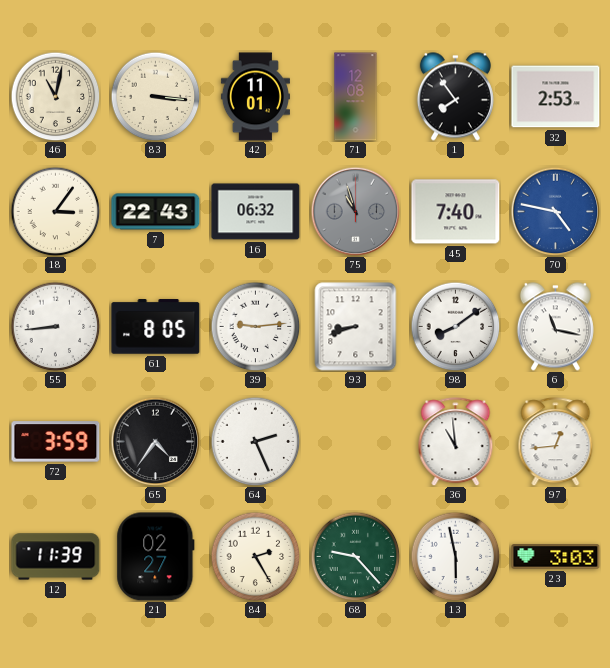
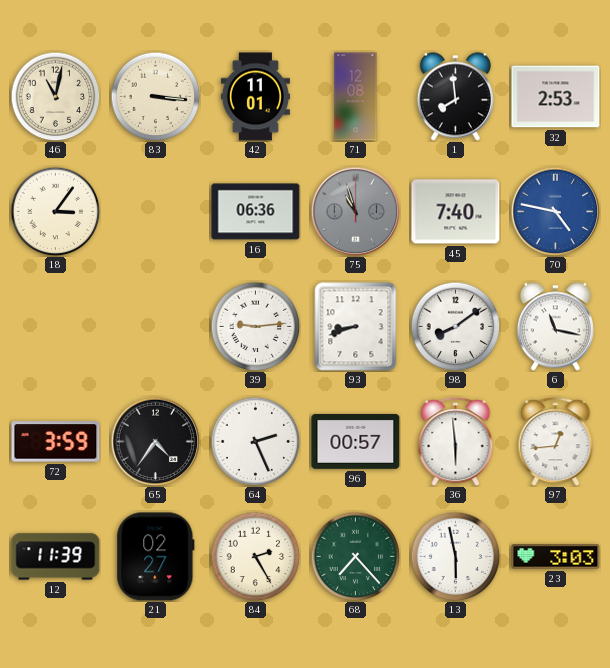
1: 7:54 -> 7:59 (455, 97)
7: 22:43 -> none (156, 212)
16: 06:32 -> 06:36 (256, 212)
55: 8:44 -> none (55, 326)
61: 8:05 -> none (156, 327)
96: none -> 00:57 (356, 442)
36: 10:59 -> 5:59 (456, 442)
68: 9:23 -> 7:23 (355, 556)
